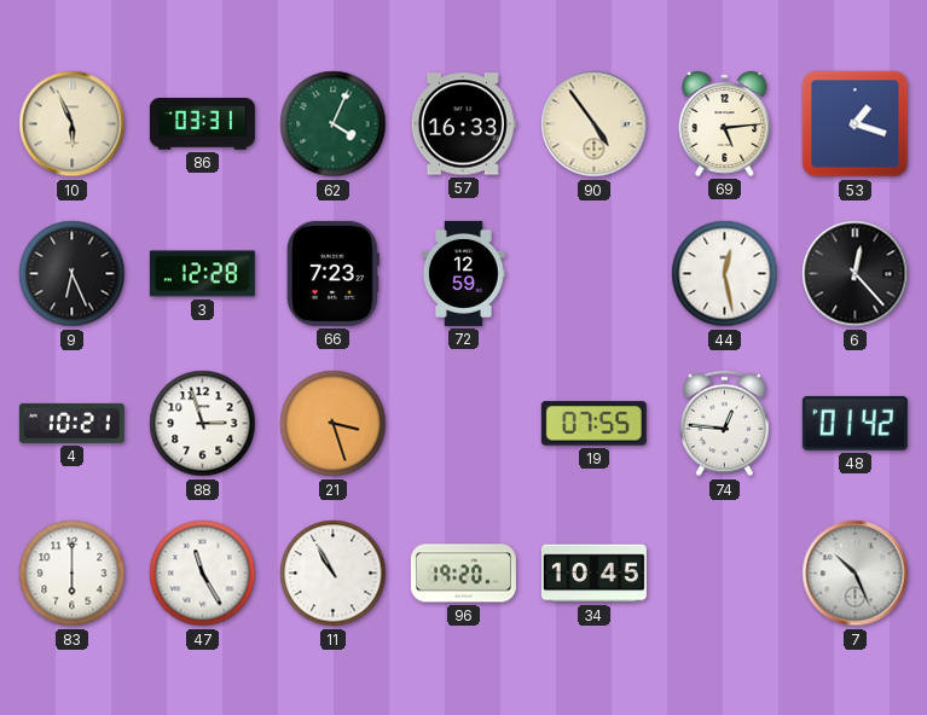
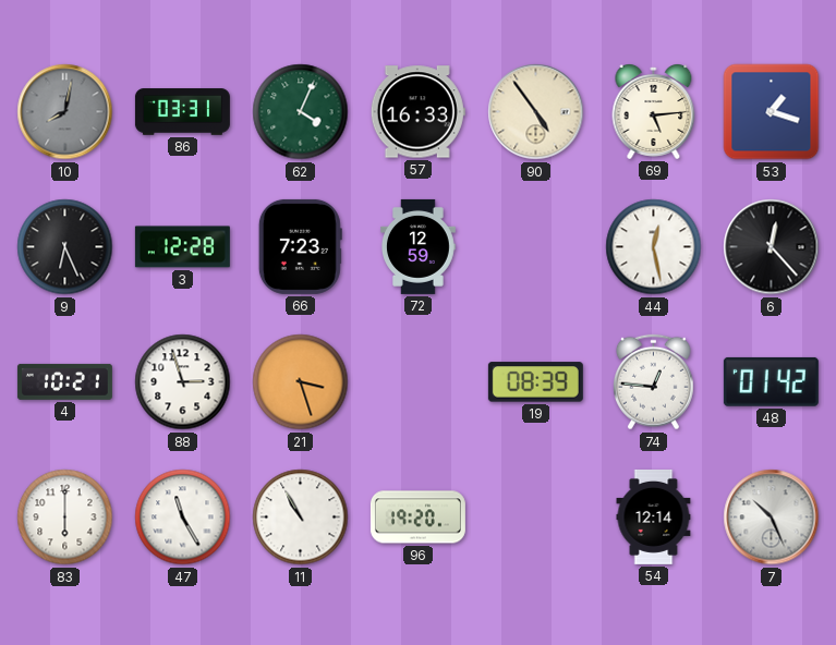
10: 5:56 -> 8:02 (65, 112)
10 dial: cream -> grey (65, 112)
19: 07:55 -> 08:39 (535, 382)
34: 10:45 -> none (593, 574)
54: none -> 12:14 (654, 516)
